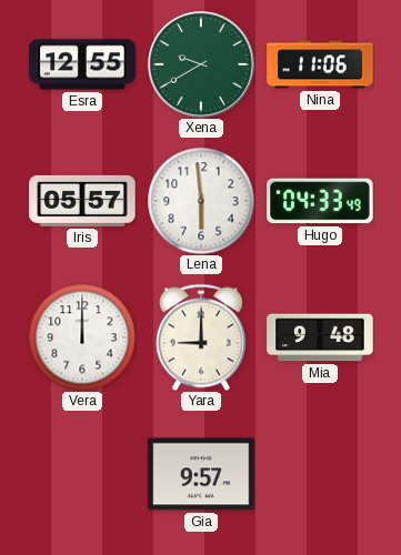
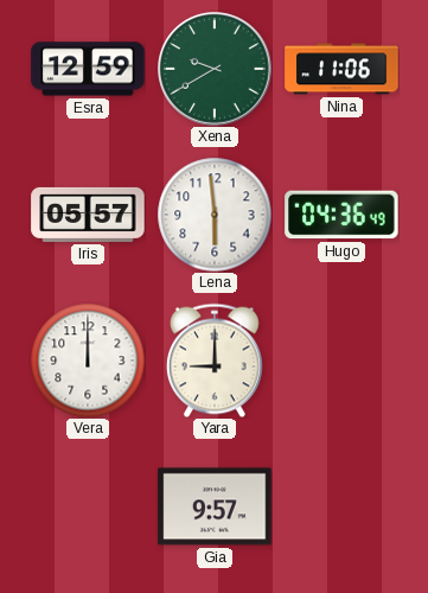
Esra: 12:55 -> 12:59 (88, 69)
Hugo: 04:33 -> 04:36 (341, 215)
Mia: 9:48 -> none (320, 337)
